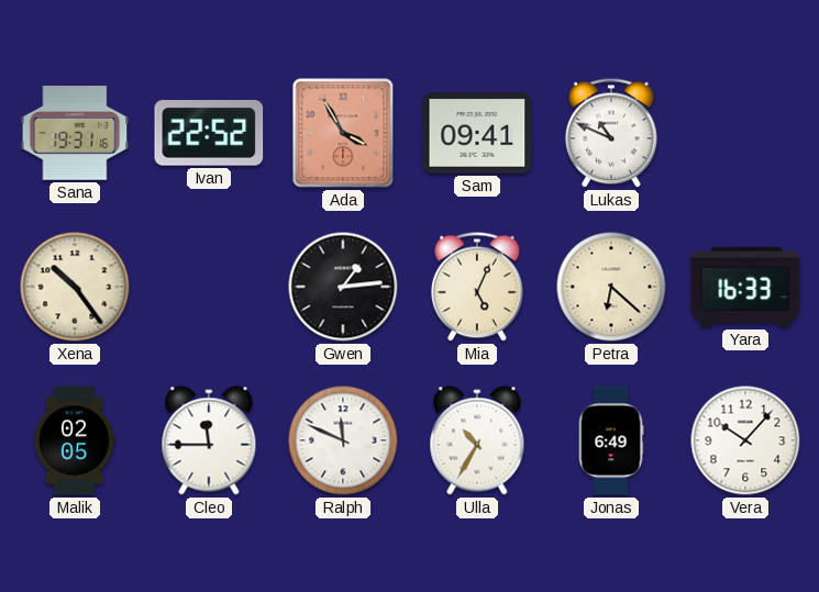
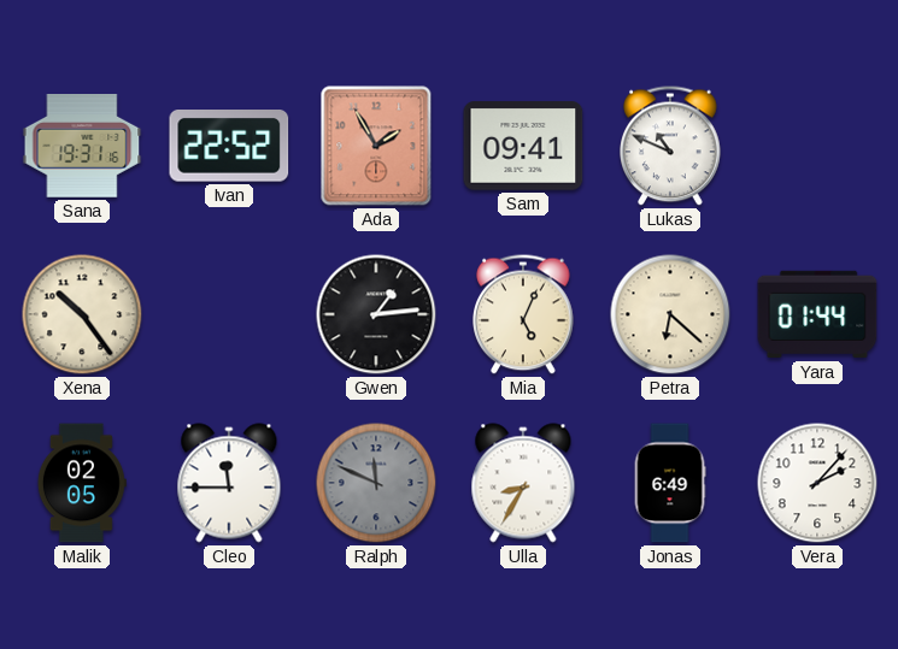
Ada: 3:55 -> 1:55 (376, 146)
Yara: 16:33 -> 01:44 (817, 314)
Ralph dial: white -> grey (376, 483)
Ulla: 10:35 -> 8:35 (523, 483)
Vera: 10:07 -> 2:07 (817, 483)
